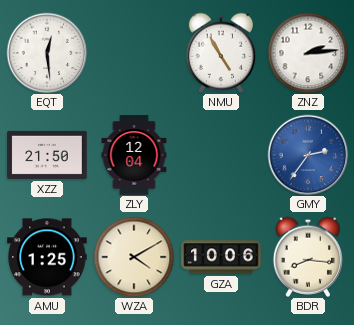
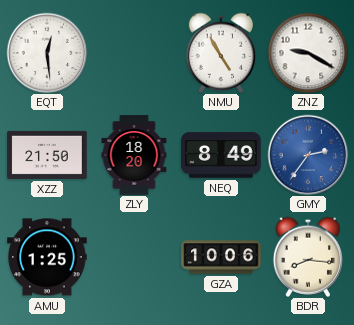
ZNZ: 2:14 -> 9:20 (308, 53)
ZLY: 12:04 -> 18:20 (134, 155)
NEQ: none -> 8:49 (221, 155)
WZA: 4:10 -> none (134, 257)
